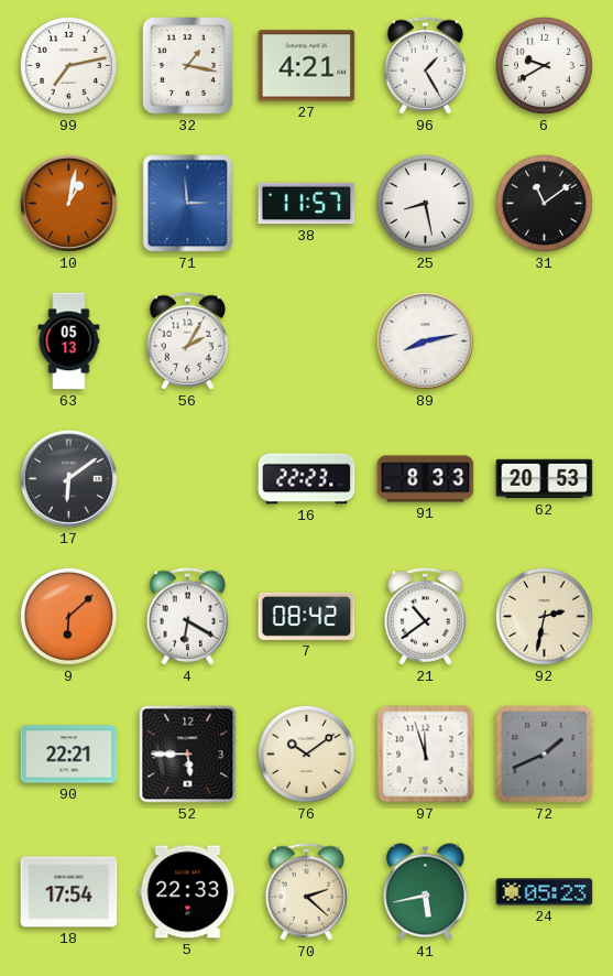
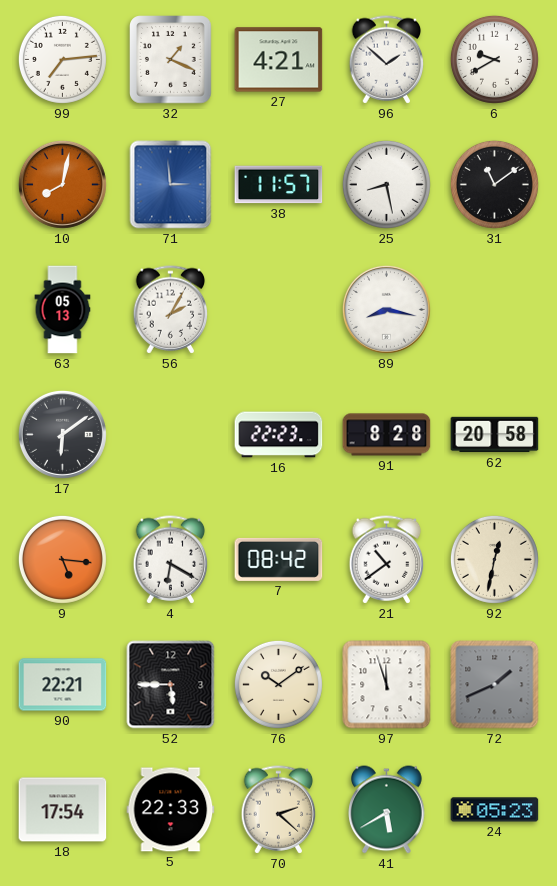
99: 7:13 -> 7:14 (62, 59)
32: 1:17 -> 1:19 (171, 60)
96: 1:25 -> 1:52 (387, 60)
10: 1:02 -> 8:02 (62, 184)
89: 8:13 -> 8:17 (386, 309)
91: 8:33 -> 8:28 (387, 435)
62: 20:53 -> 20:58 (495, 435)
9: 6:08 -> 5:16 (62, 559)
92: 2:32 -> 12:32 (494, 559)
41: 5:43 -> 5:40 (387, 810)
